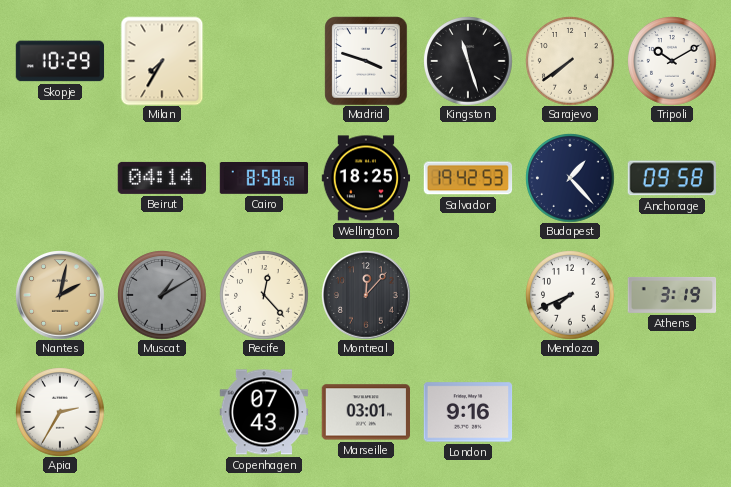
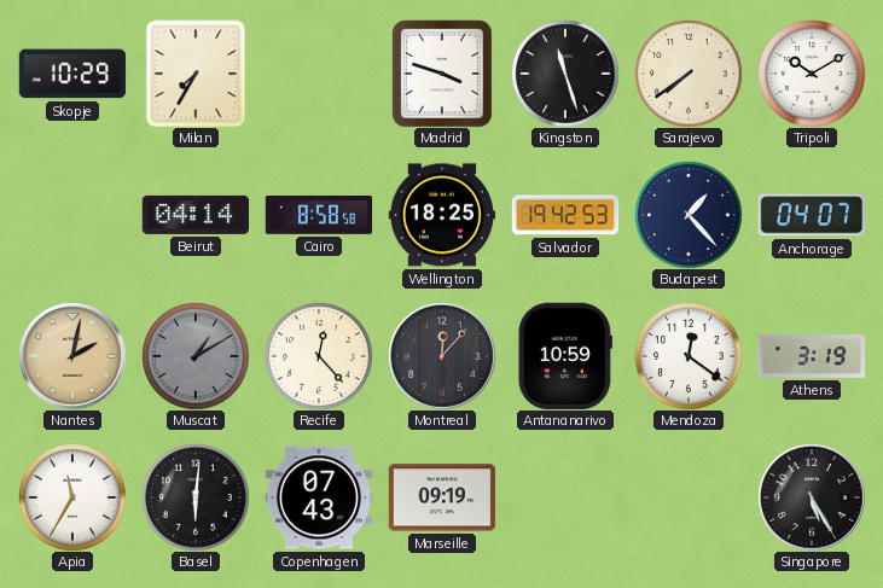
Anchorage: 09:58 -> 04:07 (811, 215)
Antananarivo: none -> 10:59 (565, 355)
Mendoza: 7:41 -> 12:21 (689, 356)
Apia: 2:35 -> 11:35 (72, 497)
Basel: none -> 6:01 (196, 497)
Marseille: 03:01 -> 09:19 (441, 497)
London: 9:16 -> none (468, 412)
Singapore: none -> 5:25 (812, 497)
